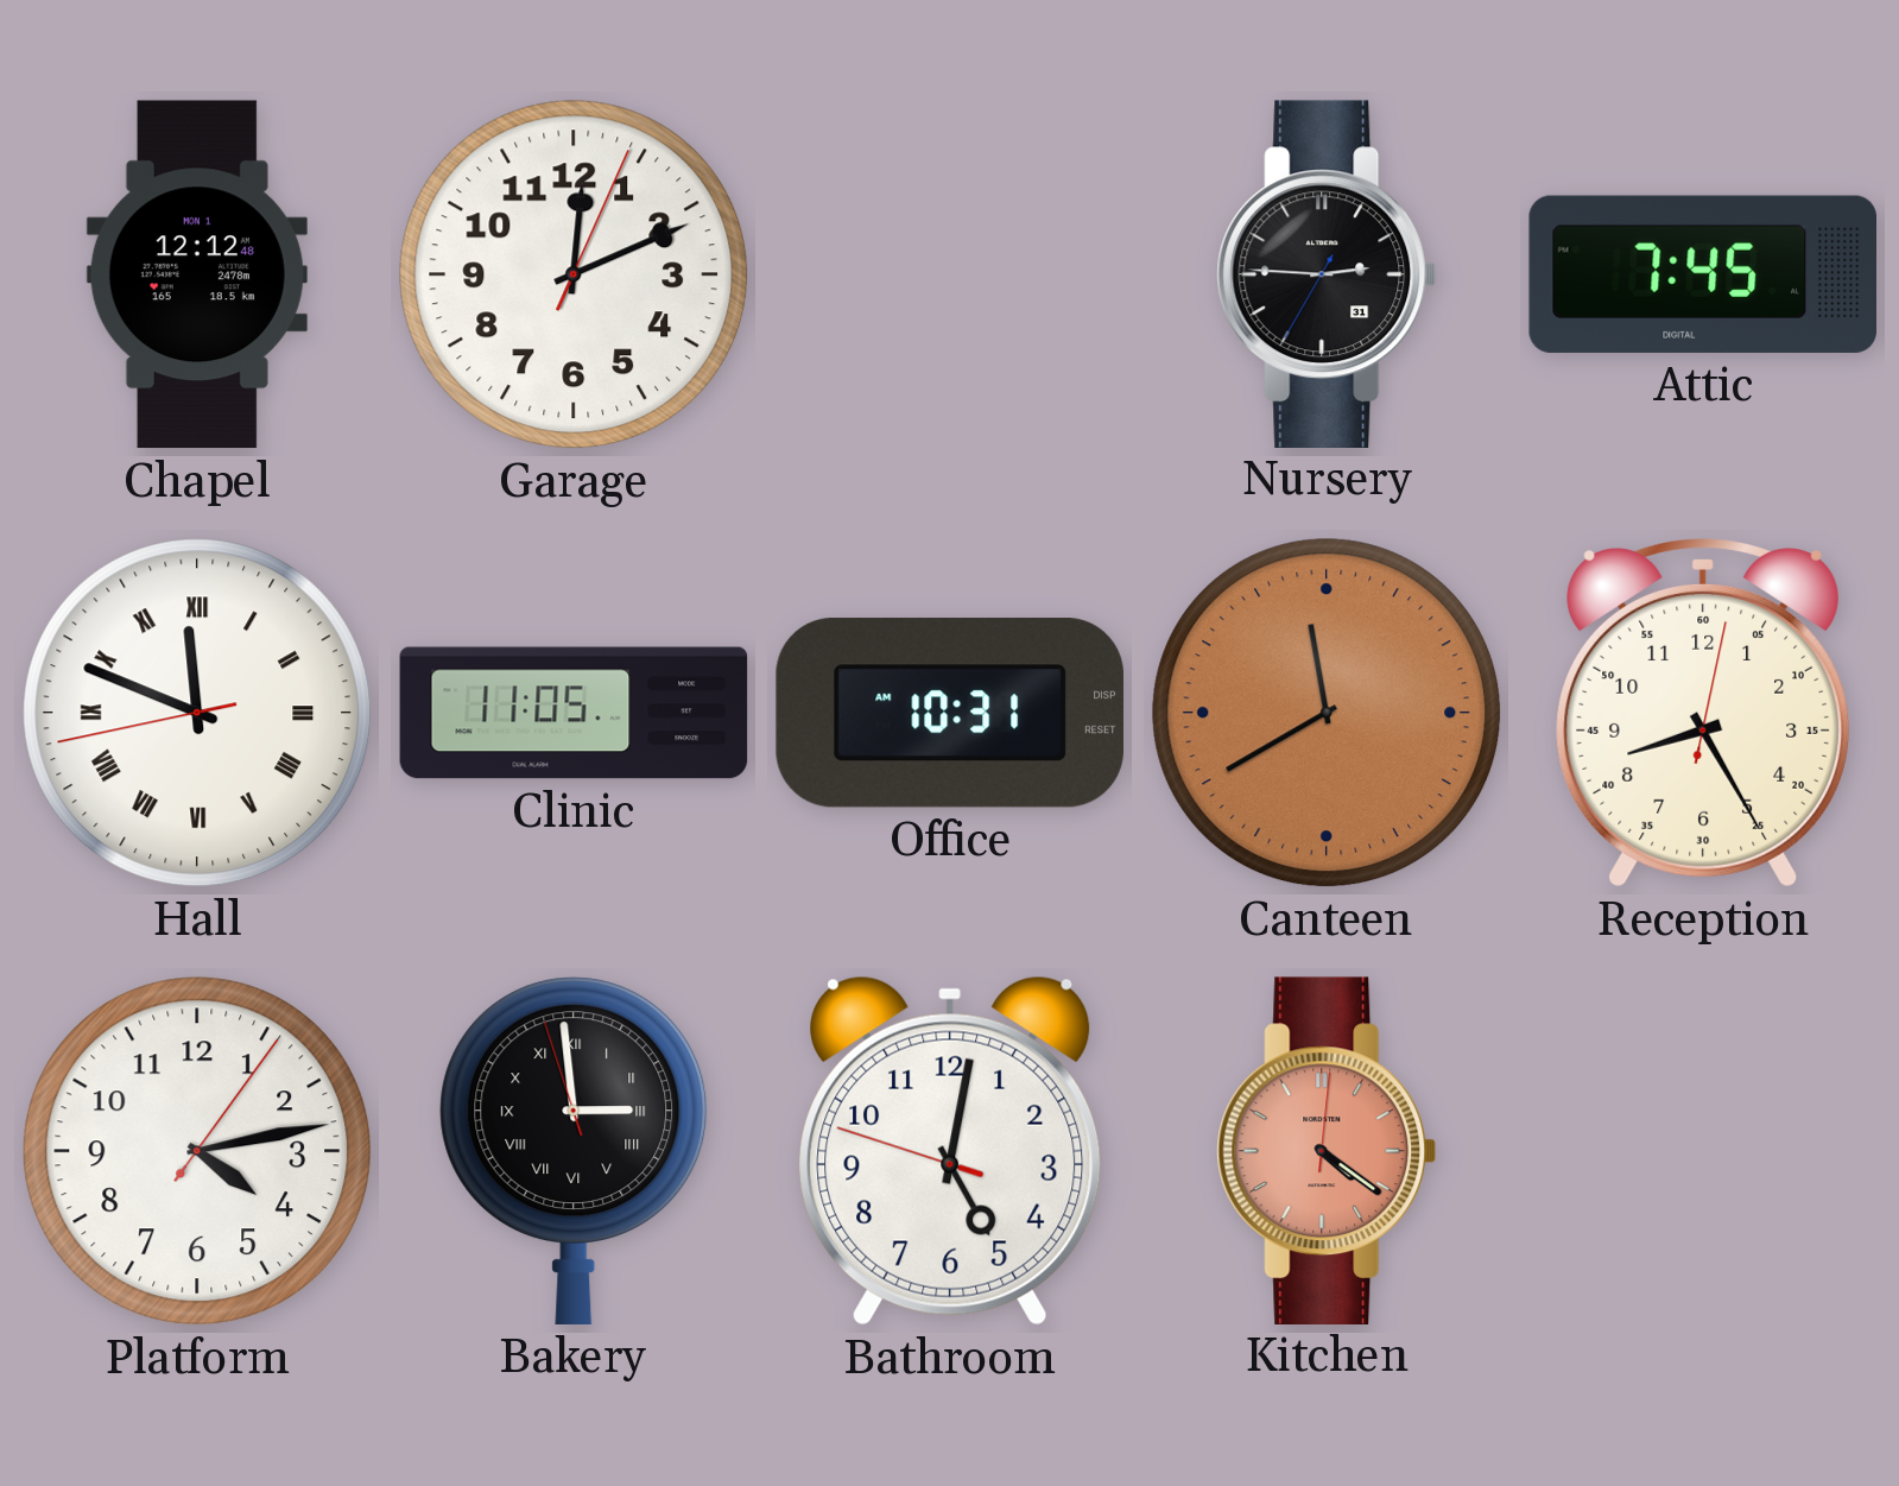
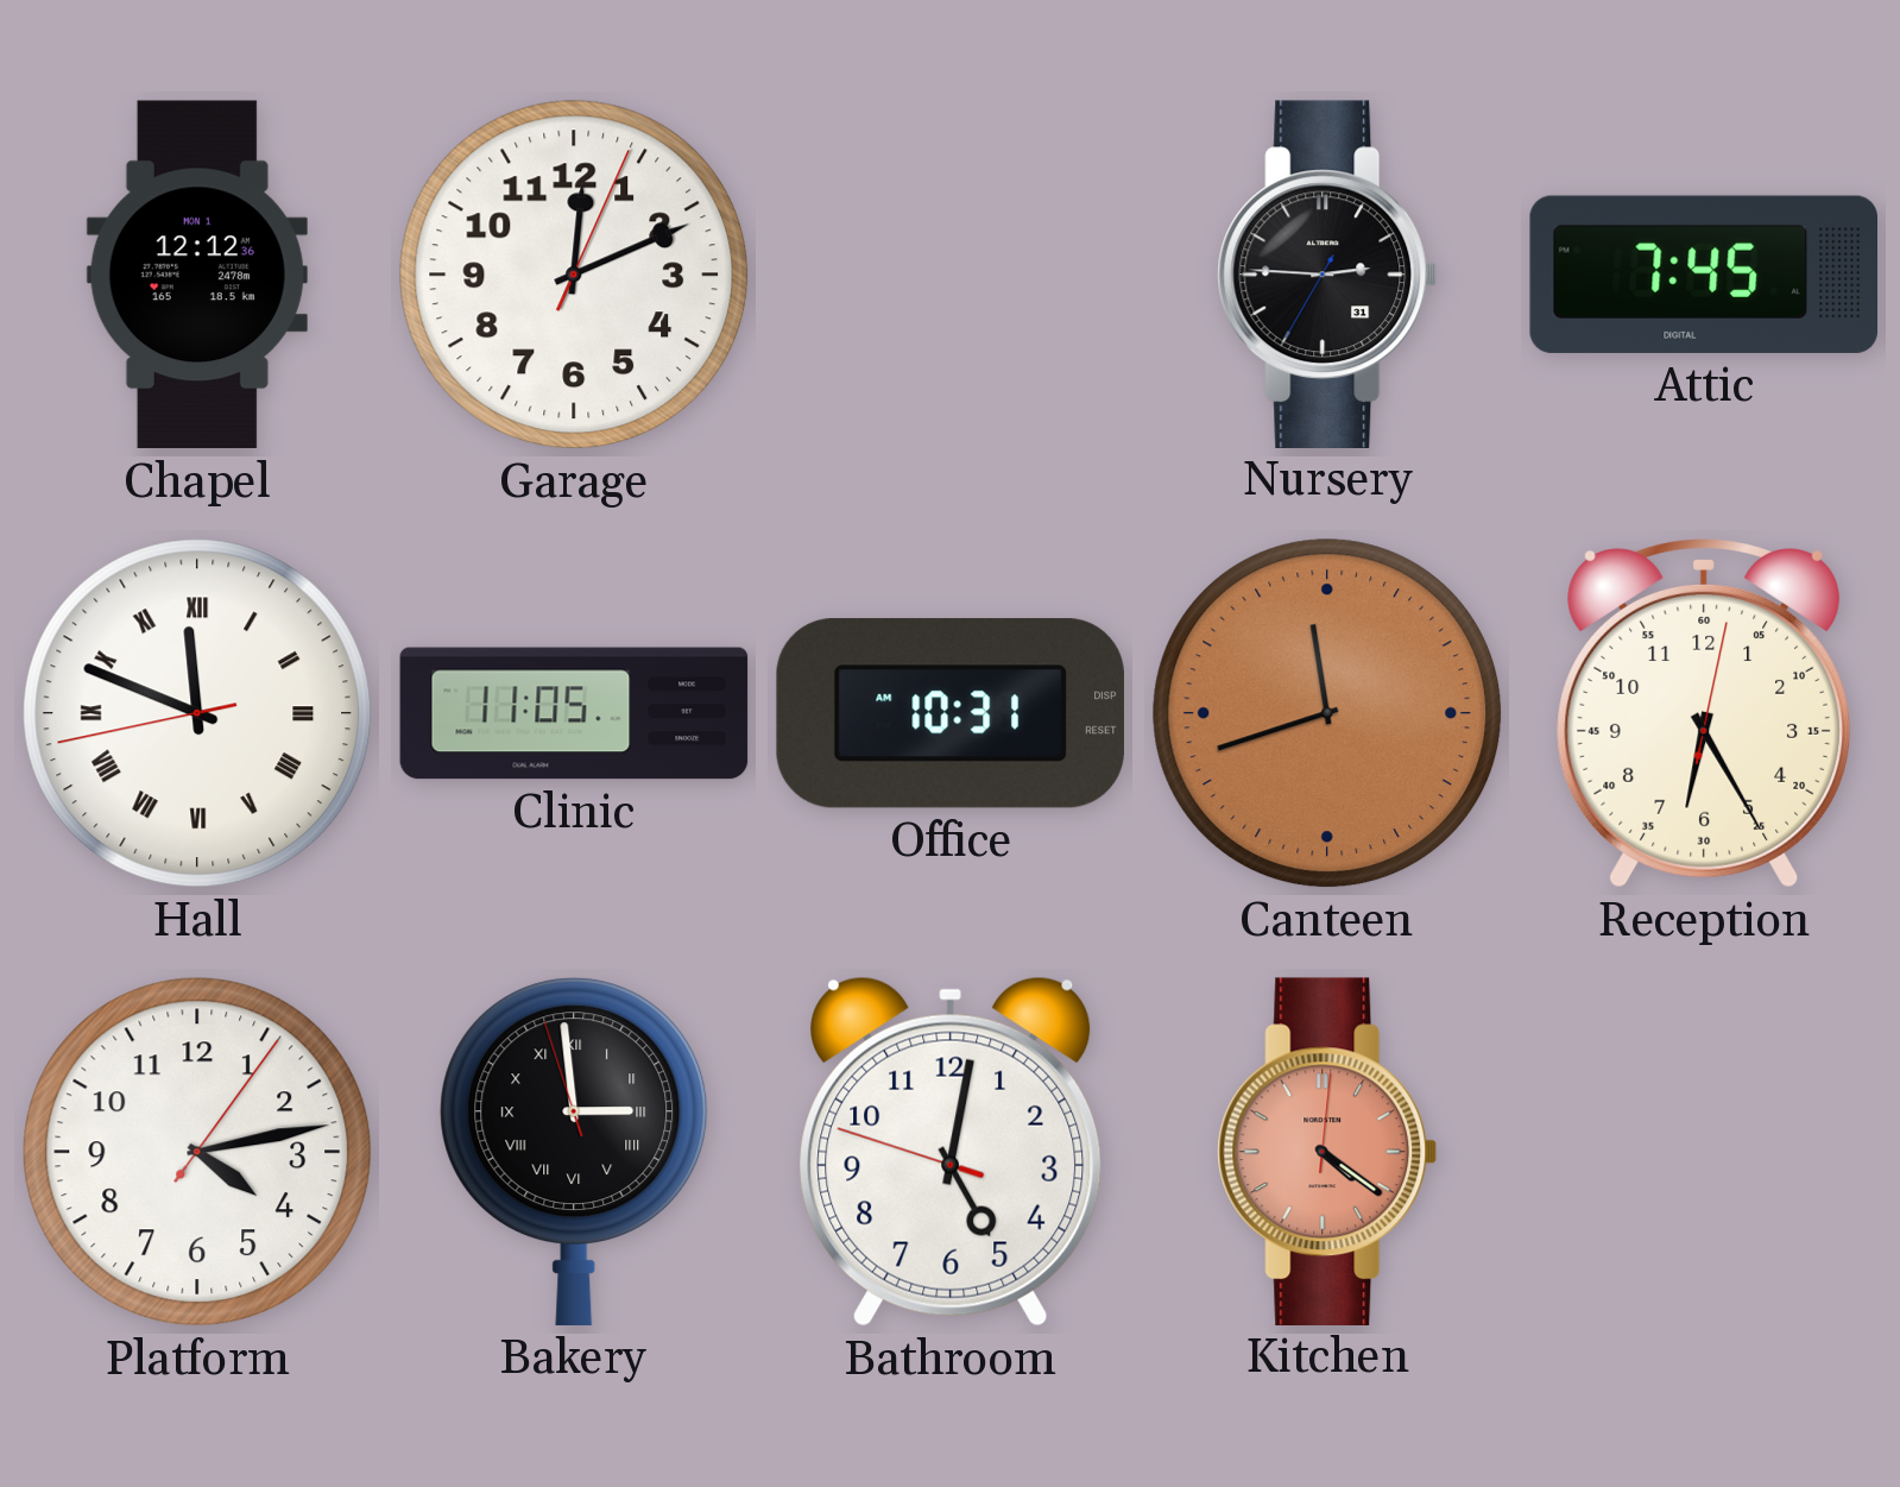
Chapel: 12:12:48 -> 12:12:36 (197, 275)
Canteen: 11:40 -> 11:42 (1327, 713)
Reception: 8:25 -> 6:25 (1703, 714)
